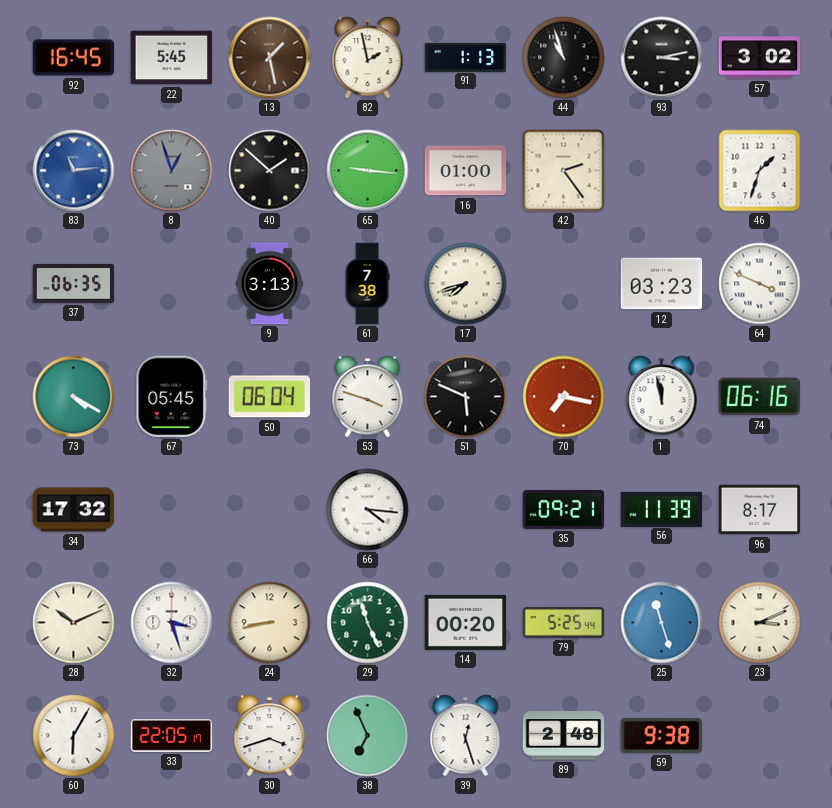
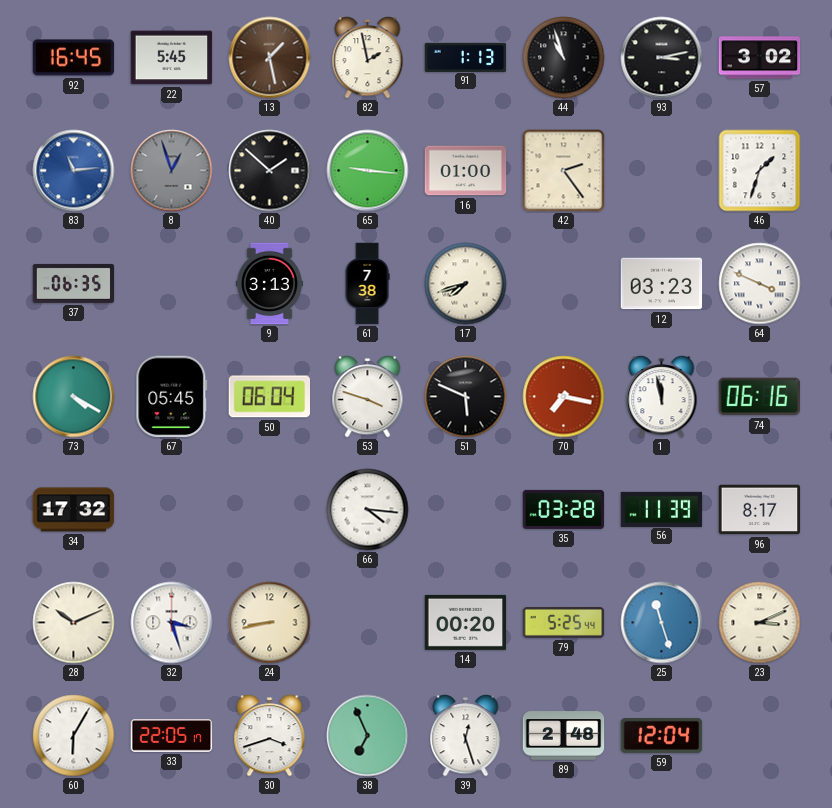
35: 09:21 -> 03:28 (564, 509)
29: 11:26 -> none (368, 623)
59: 9:38 -> 12:04 (662, 735)
